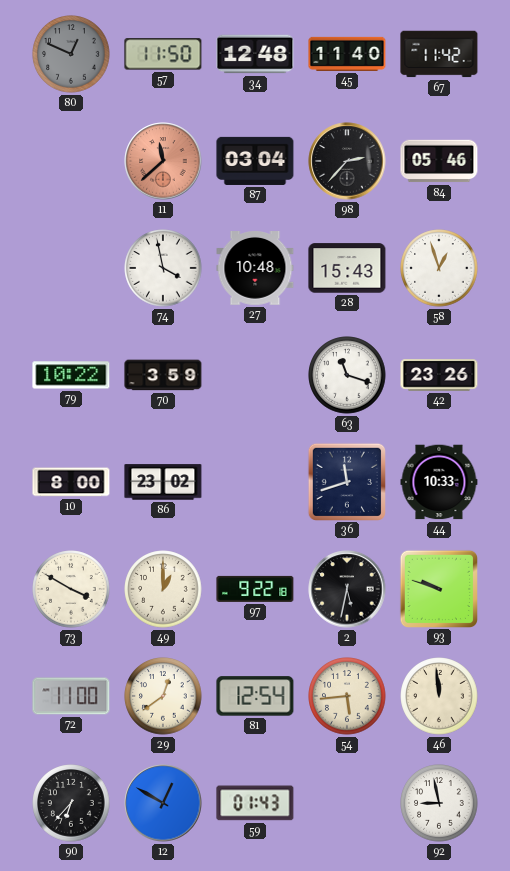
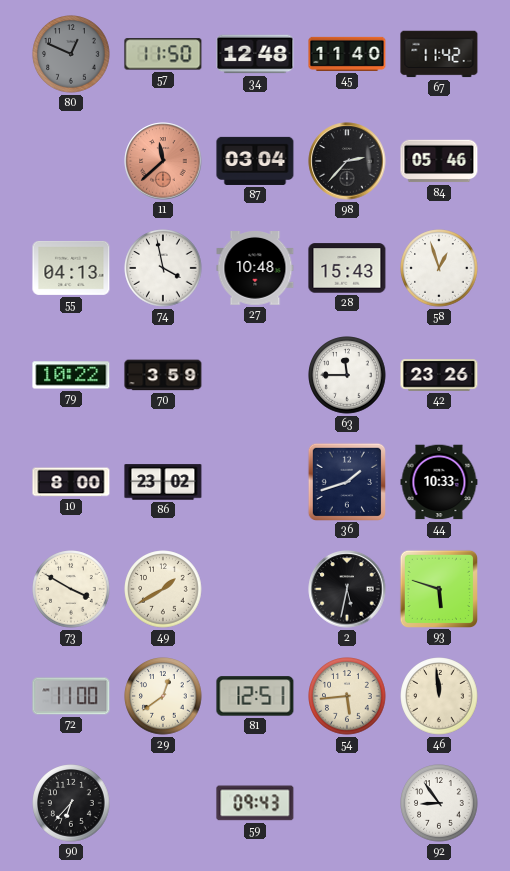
55: none -> 04:13 (71, 268)
63: 11:18 -> 11:45 (347, 375)
36: 11:42 -> 1:42 (346, 481)
49: 1:00 -> 1:40 (163, 589)
97: 9:22 -> none (255, 589)
93: 9:48 -> 5:48 (438, 588)
81: 12:54 -> 12:51 (255, 696)
12: 12:50 -> none (163, 803)
59: 01:43 -> 09:43 (255, 803)
92: 8:58 -> 8:54 (439, 803)
